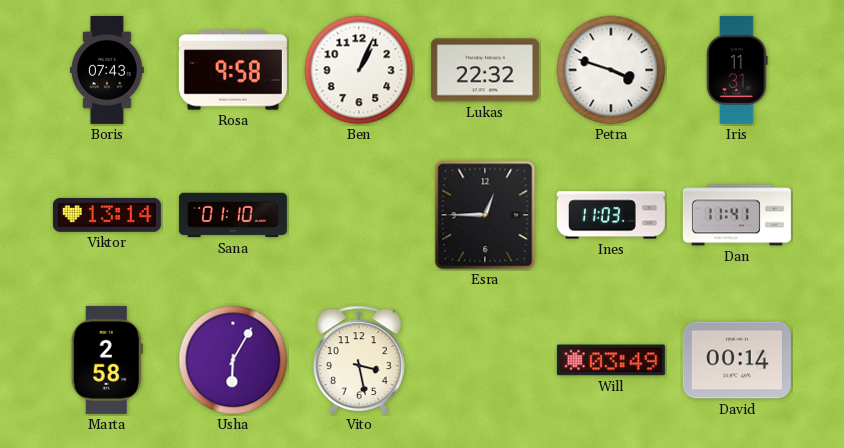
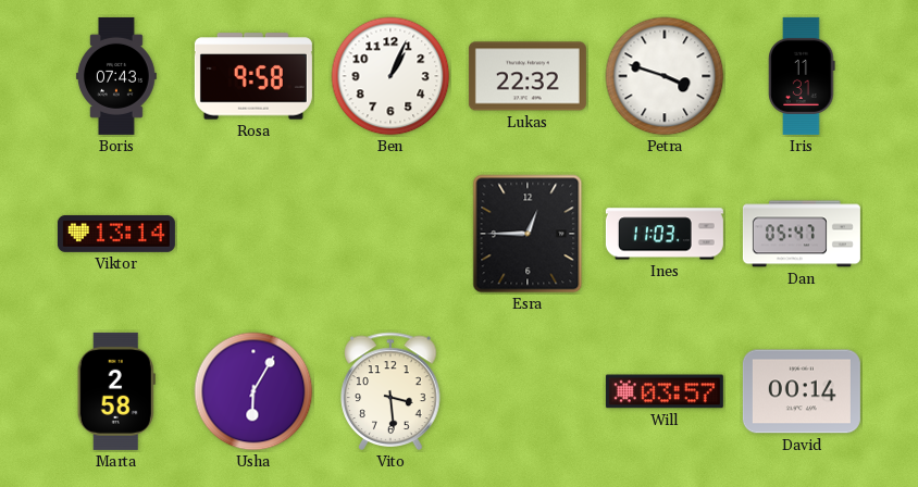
Sana: 01:10 -> none (233, 215)
Dan: 11:41 -> 05:47 (802, 234)
Vito: 3:28 -> 3:29 (390, 391)
Will: 03:49 -> 03:57 (665, 391)
